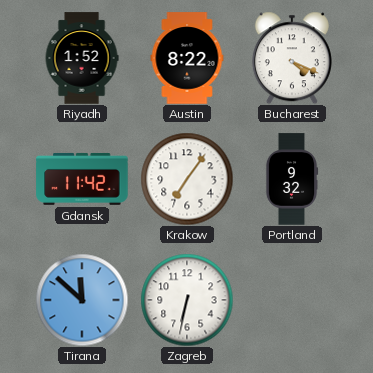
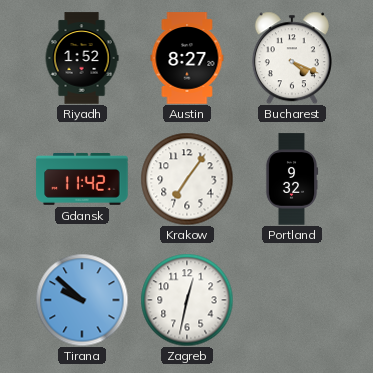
Austin: 8:22 -> 8:27 (187, 58)
Tirana: 11:52 -> 9:52 (82, 300)
Zagreb: 6:32 -> 12:32 (187, 300)
